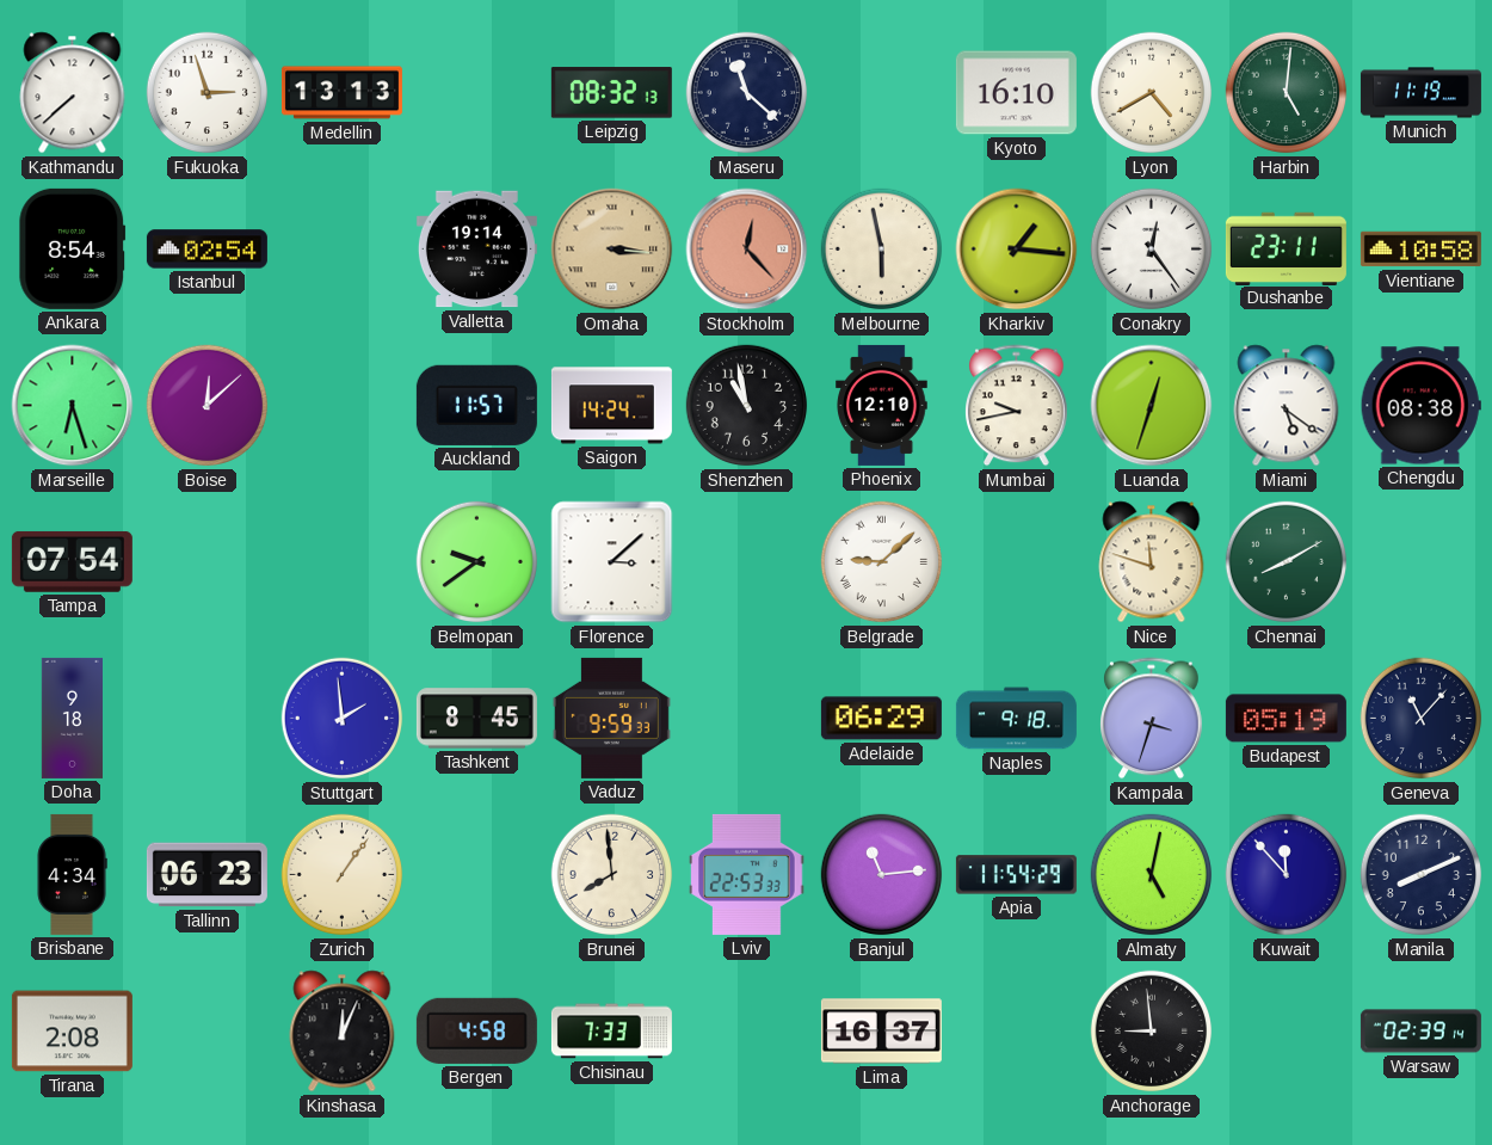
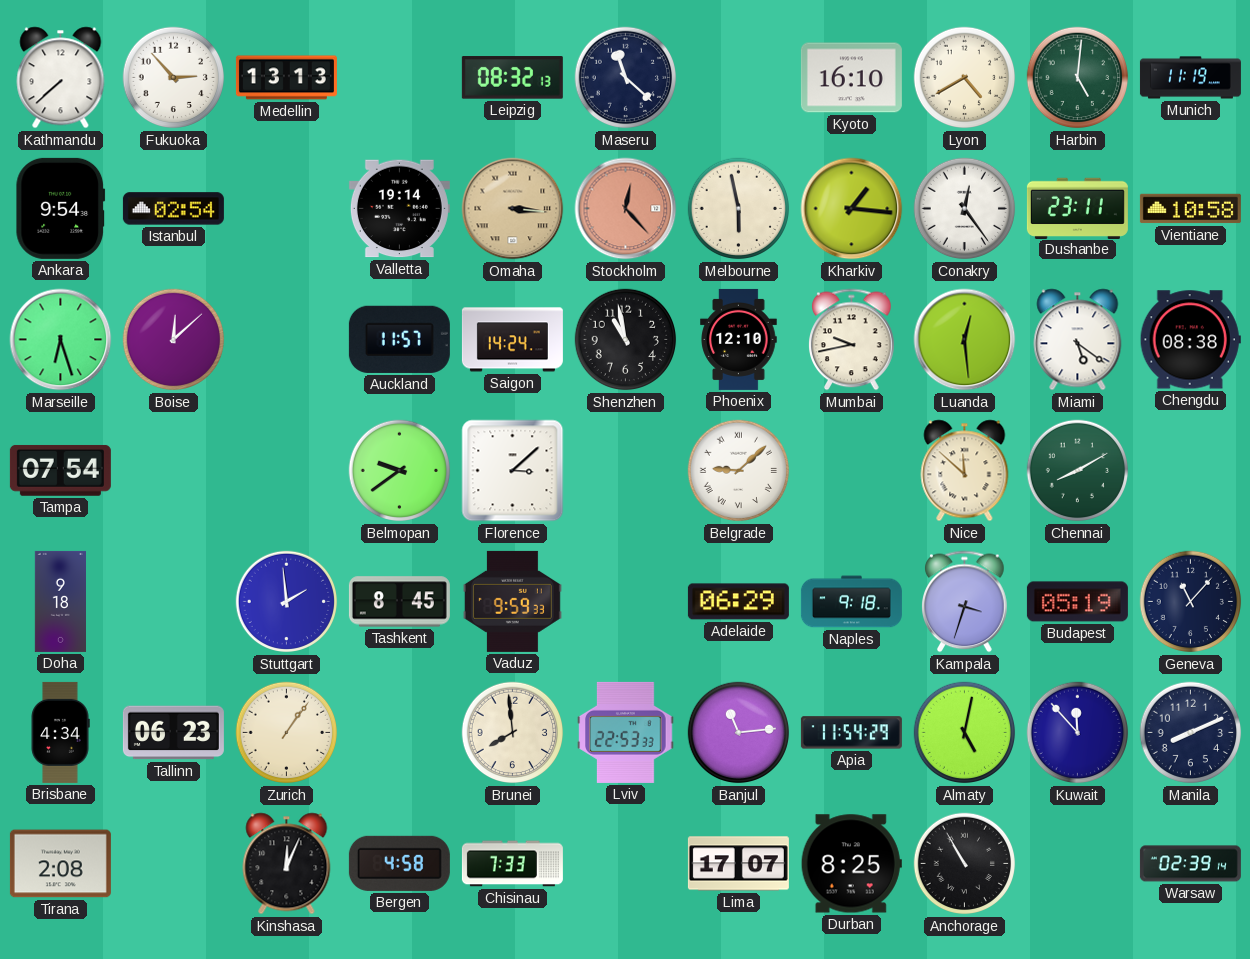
Fukuoka: 2:57 -> 2:53 (174, 78)
Ankara: 8:54 -> 9:54 (61, 208)
Luanda: 12:33 -> 12:29 (965, 340)
Nice: 11:48 -> 11:52 (965, 471)
Lima: 16:37 -> 17:07 (738, 864)
Durban: none -> 8:25 (851, 864)
Anchorage: 8:59 -> 10:55 (965, 864)
